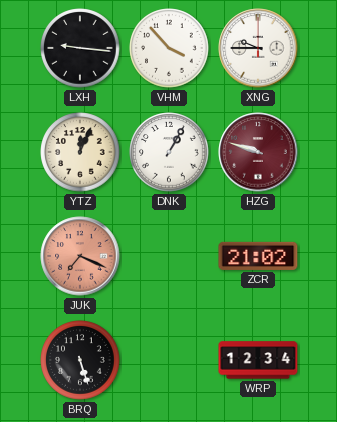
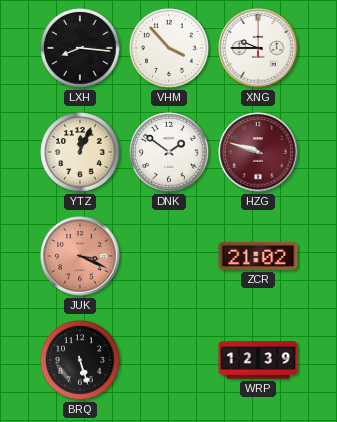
LXH: 9:16 -> 8:16 (80, 48)
DNK: 1:05 -> 1:51 (169, 152)
JUK: 7:19 -> 3:19 (80, 256)
WRP: 12:34 -> 12:39 (258, 360)
